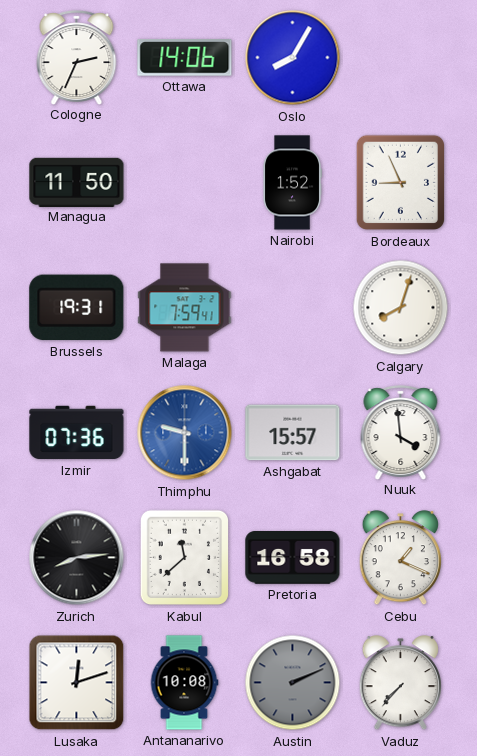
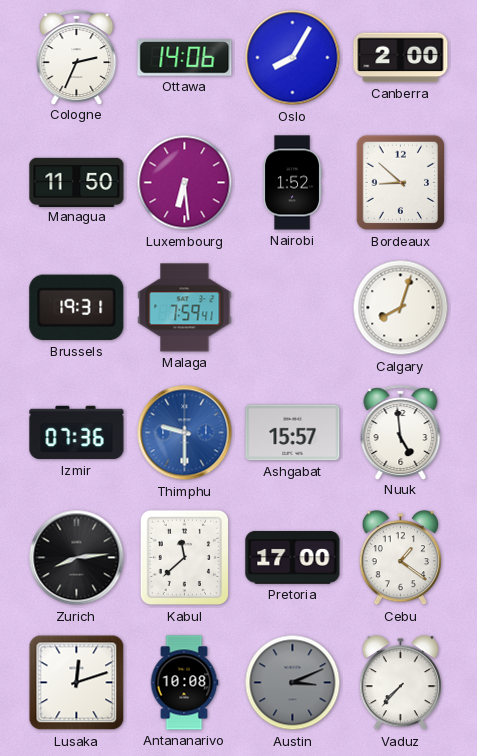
Canberra: none -> 2:00 (401, 58)
Luxembourg: none -> 6:29 (185, 183)
Bordeaux: 8:56 -> 8:52 (400, 183)
Nuuk: 3:59 -> 4:59 (401, 432)
Pretoria: 16:58 -> 17:00 (293, 558)
Cebu: 1:19 -> 1:21 (400, 558)
Austin: 2:11 -> 3:11 (293, 683)
